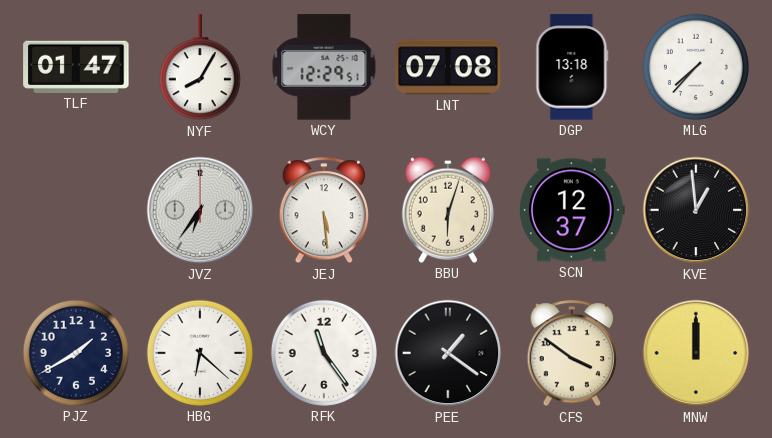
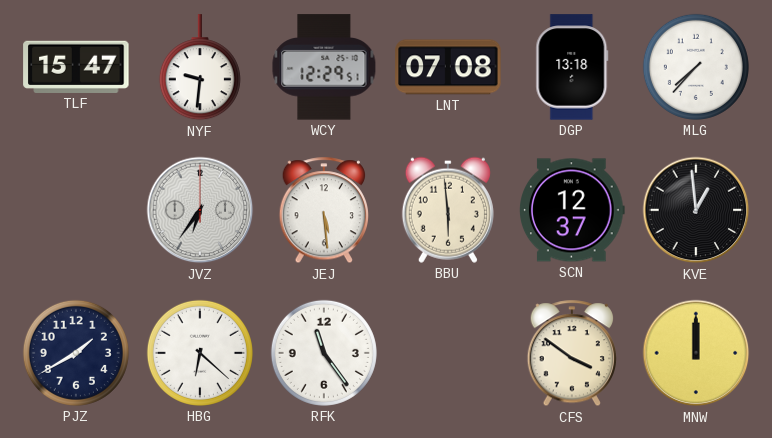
TLF: 01:47 -> 15:47 (76, 67)
NYF: 8:05 -> 9:31 (200, 68)
BBU: 6:03 -> 5:59 (448, 210)
PEE: 1:21 -> none (448, 353)
